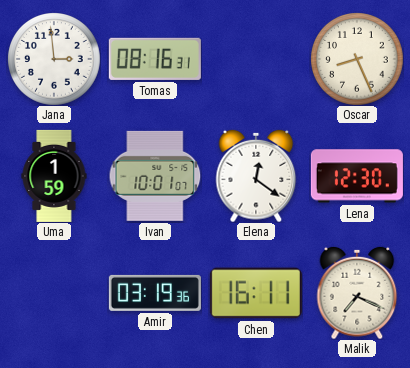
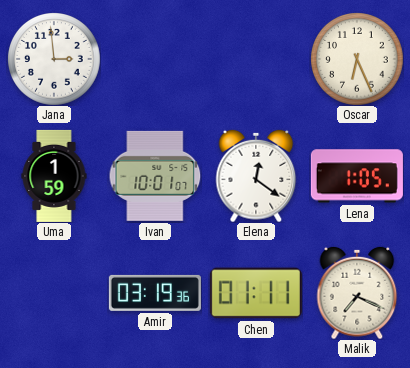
Tomas: 08:16 -> none (155, 59)
Oscar: 8:26 -> 6:26 (357, 59)
Lena: 12:30 -> 1:05 (357, 176)
Chen: 16:11 -> 01:11 (256, 293)
